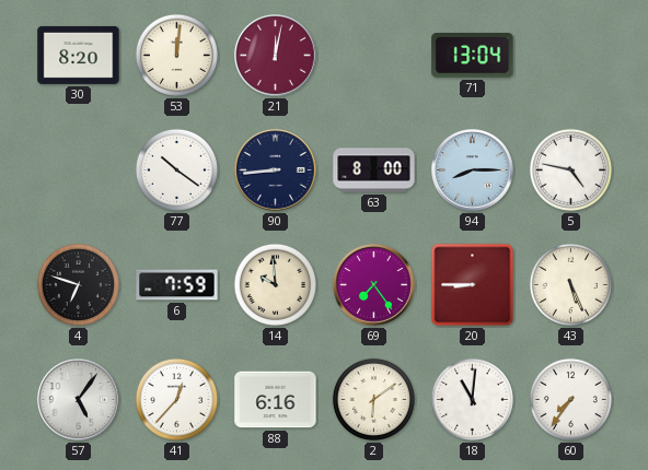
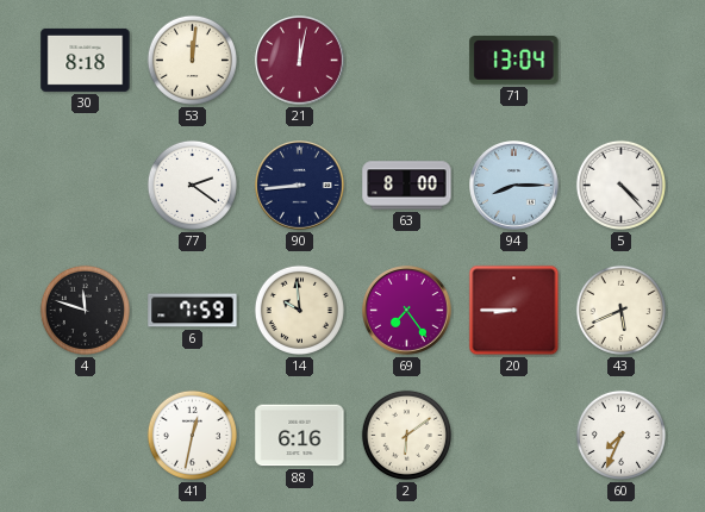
30: 8:20 -> 8:18 (86, 60)
77: 10:21 -> 2:21 (192, 185)
5: 4:47 -> 4:23 (620, 185)
4: 6:48 -> 11:48 (85, 310)
43: 5:26 -> 5:41 (620, 310)
57: 5:06 -> none (79, 400)
41: 12:37 -> 12:32 (192, 435)
18: 11:01 -> none (472, 399)
60: 7:36 -> 7:34 (620, 435)
